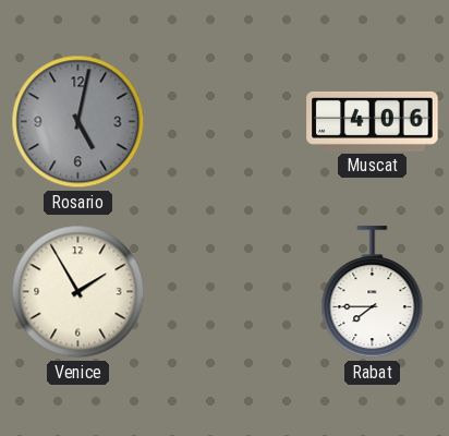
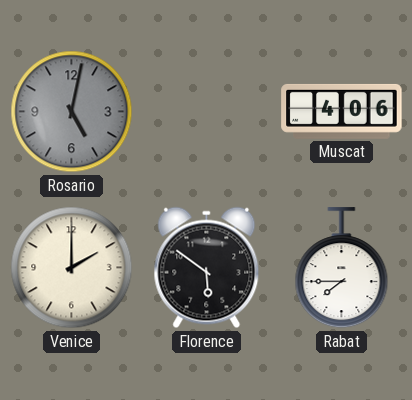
Venice: 1:55 -> 2:00 (72, 268)
Florence: none -> 5:51 (207, 268)
